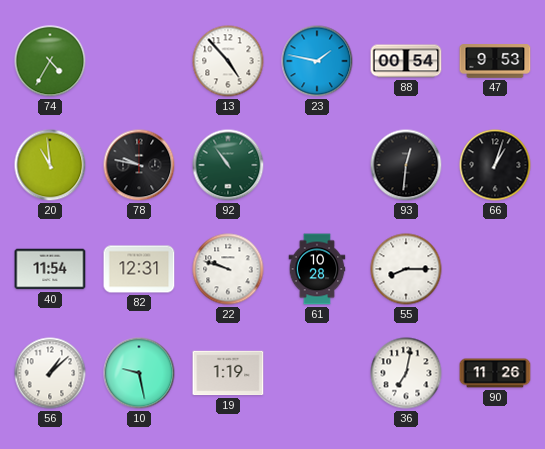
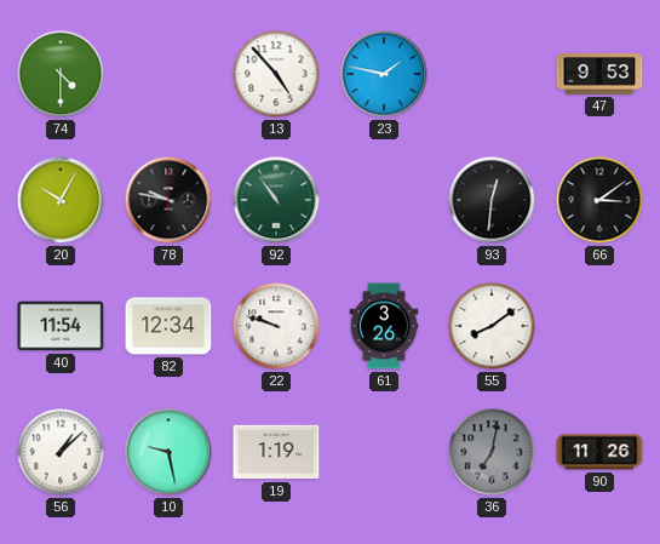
74: 4:35 -> 4:30 (61, 74)
88: 00:54 -> none (406, 61)
20: 10:59 -> 10:05 (61, 200)
66: 1:03 -> 3:09 (599, 200)
82: 12:31 -> 12:34 (168, 326)
61: 10:28 -> 3:26 (384, 326)
55: 8:15 -> 8:09 (492, 326)
36 dial: white -> grey (492, 452)
